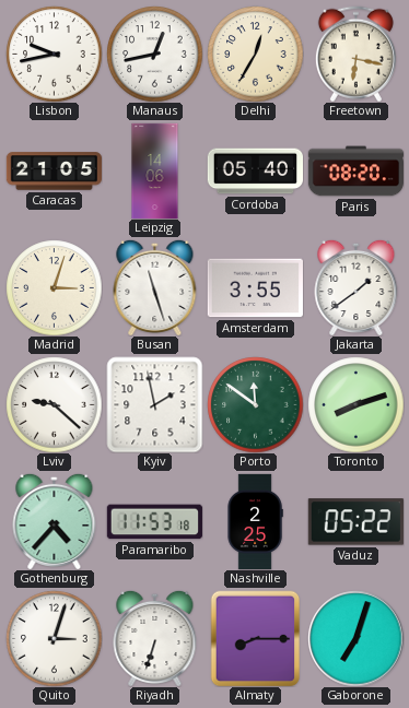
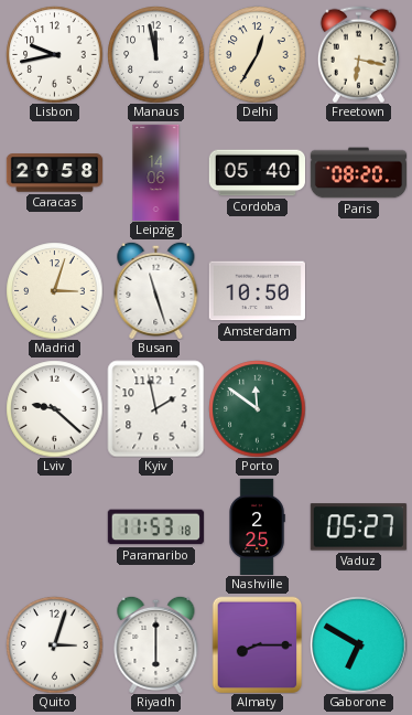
Manaus: 12:43 -> 11:58 (155, 54)
Caracas: 21:05 -> 20:58 (54, 173)
Amsterdam: 3:55 -> 10:50 (257, 291)
Jakarta: 1:39 -> none (357, 287)
Toronto: 8:12 -> none (355, 404)
Gothenburg: 4:37 -> none (55, 521)
Vaduz: 05:22 -> 05:27 (358, 527)
Riyadh: 6:33 -> 6:00 (156, 644)
Gaborone: 7:03 -> 6:50 (358, 644)
